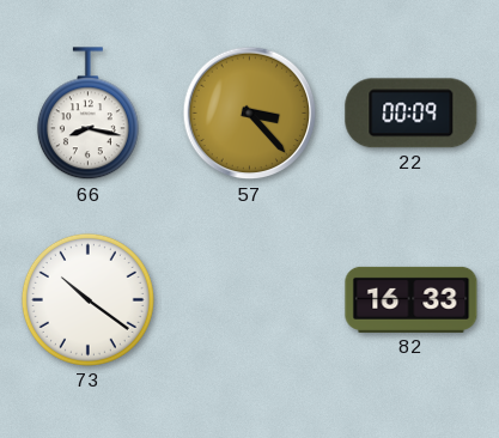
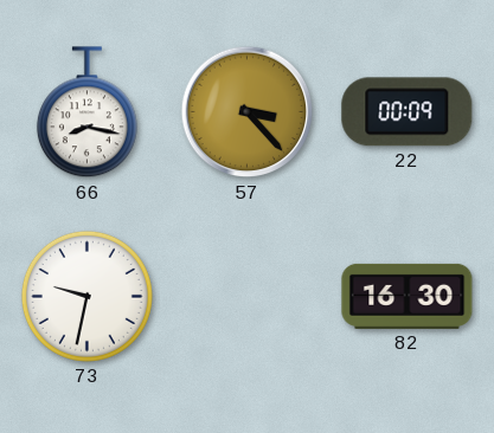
73: 10:21 -> 9:32 (86, 296)
82: 16:33 -> 16:30 (408, 296)
